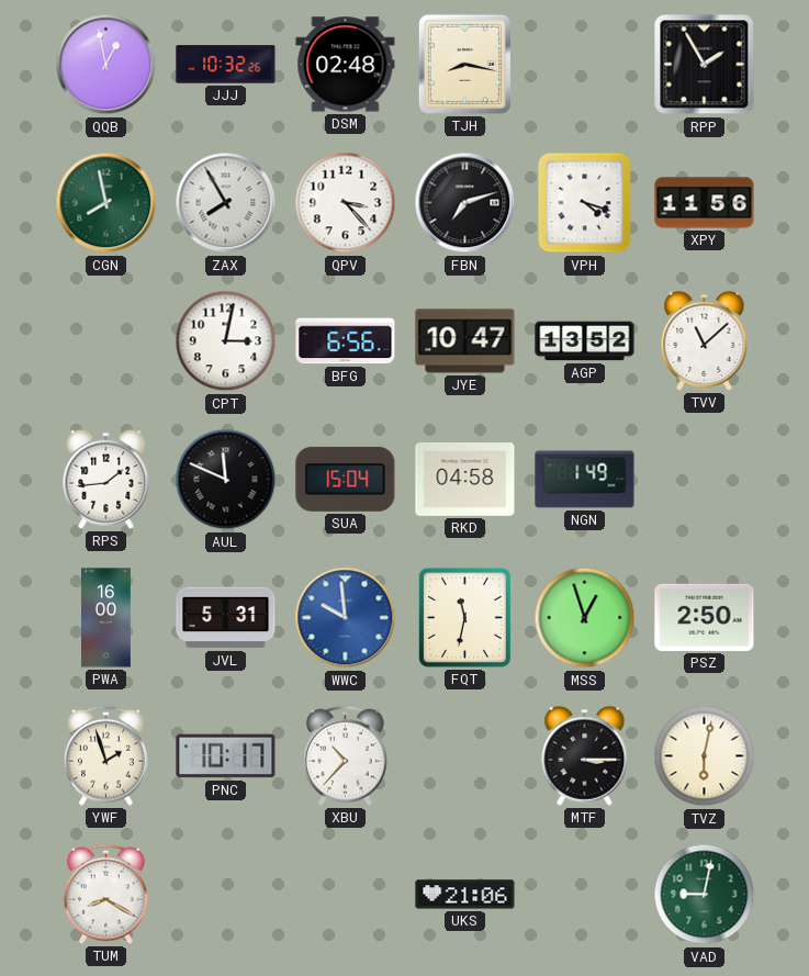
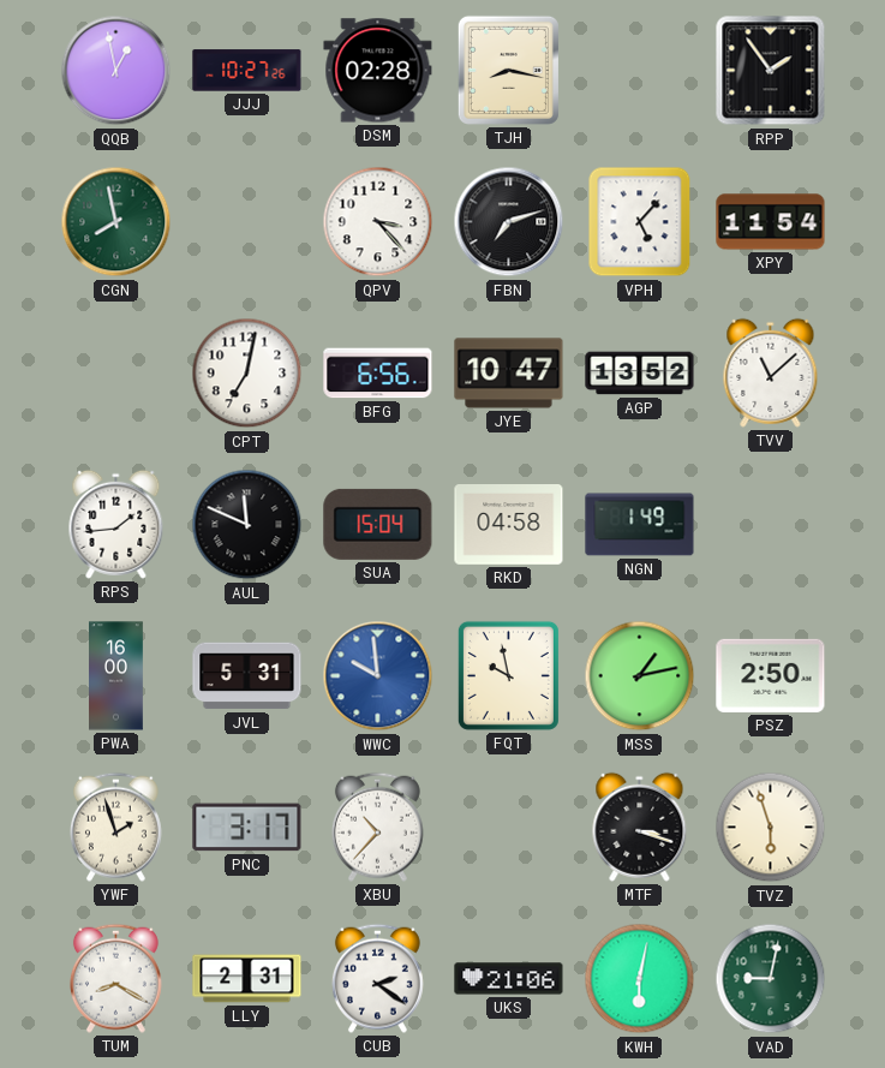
JJJ: 10:32 -> 10:27 (247, 71)
DSM: 02:48 -> 02:28 (378, 71)
RPP: 1:55 -> 1:54 (771, 71)
ZAX: 7:55 -> none (226, 203)
VPH: 4:18 -> 5:07 (640, 222)
XPY: 11:56 -> 11:54 (771, 222)
CPT: 3:02 -> 7:02 (247, 374)
FQT: 11:32 -> 9:58 (508, 675)
MSS: 12:57 -> 1:13 (640, 676)
PNC: 10:17 -> 3:17 (247, 828)
MTF: 3:15 -> 3:18 (640, 827)
TVZ: 6:02 -> 5:57 (771, 828)
LLY: none -> 2:31 (247, 979)
CUB: none -> 2:21 (377, 978)
KWH: none -> 6:02 (640, 979)
